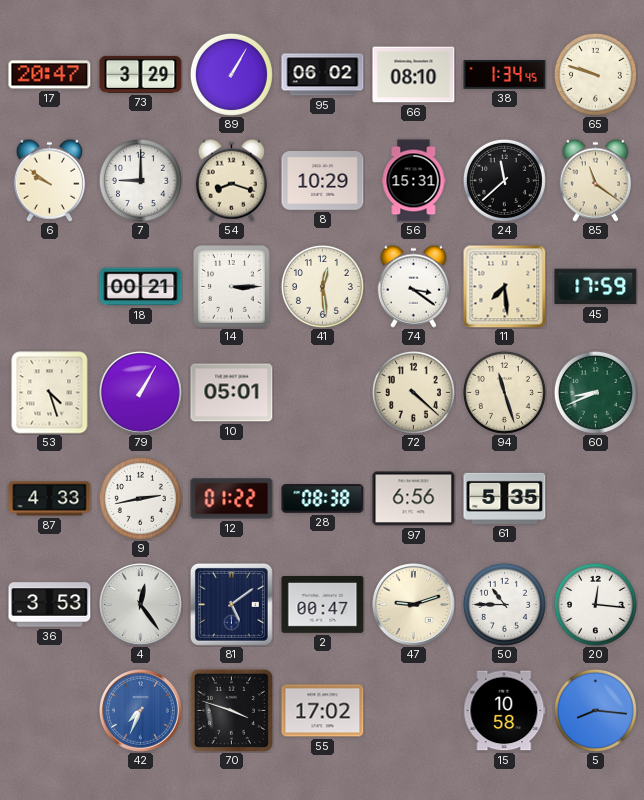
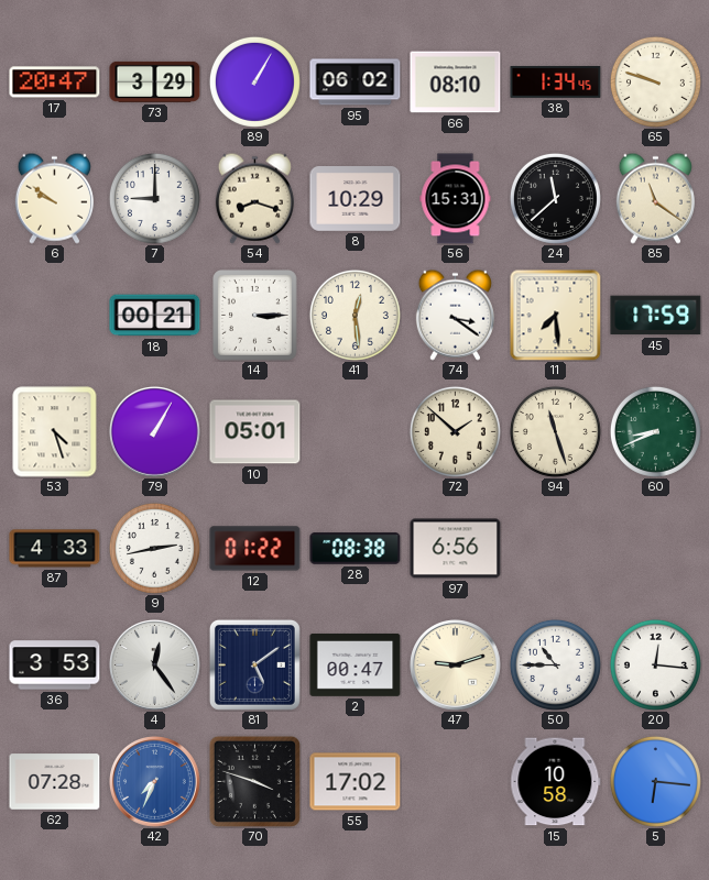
72: 4:22 -> 1:52 (455, 431)
61: 5:35 -> none (505, 498)
62: none -> 07:28 (55, 782)
5: 8:16 -> 6:16 (655, 781)
